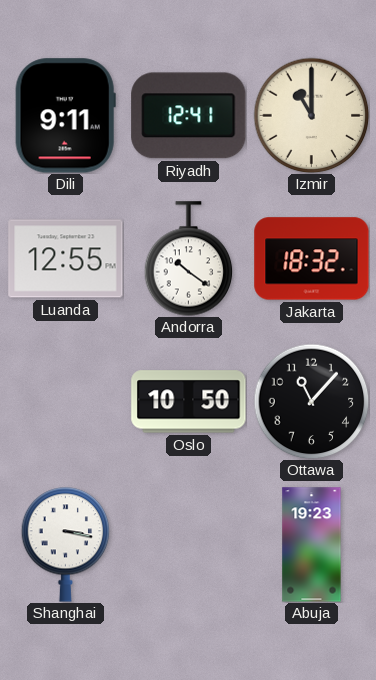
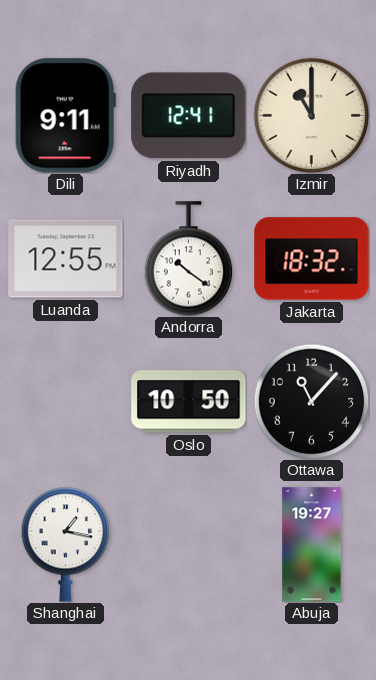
Shanghai: 3:17 -> 1:17 (66, 545)
Abuja: 19:23 -> 19:27 (312, 545)
